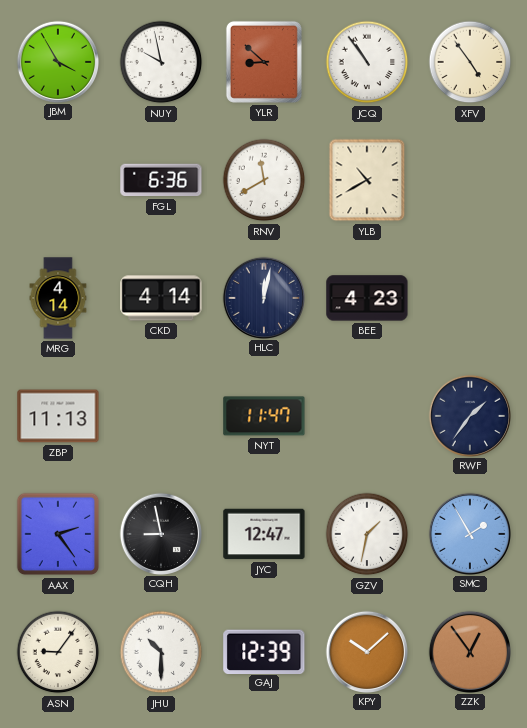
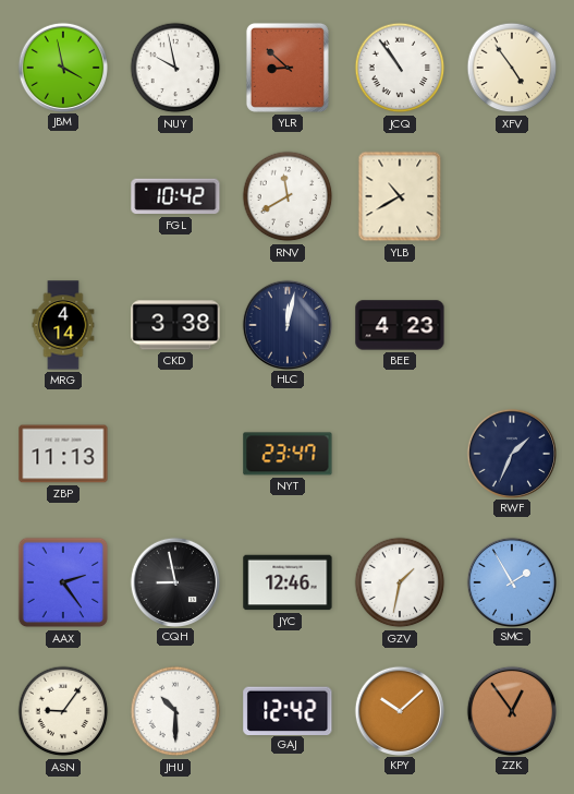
JBM: 3:55 -> 3:58 (62, 67)
FGL: 6:36 -> 10:42 (175, 196)
CKD: 4:14 -> 3:38 (175, 325)
NYT: 11:47 -> 23:47 (288, 454)
RWF: 1:36 -> 1:34 (511, 453)
JYC: 12:47 -> 12:46 (288, 582)
GAJ: 12:39 -> 12:42 (288, 710)
